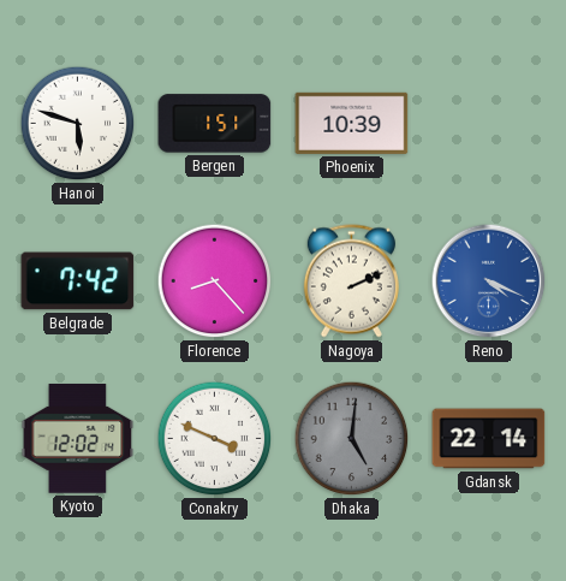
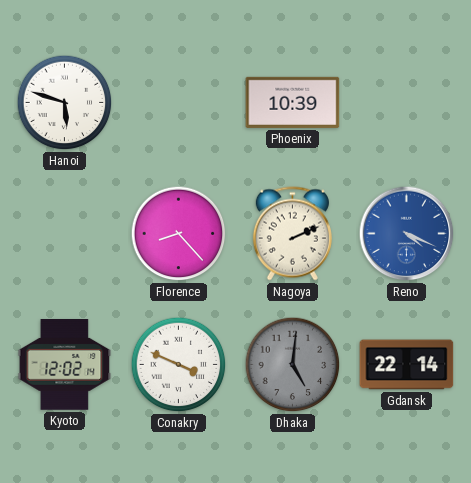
Bergen: 1:51 -> none (215, 124)
Belgrade: 7:42 -> none (78, 281)
